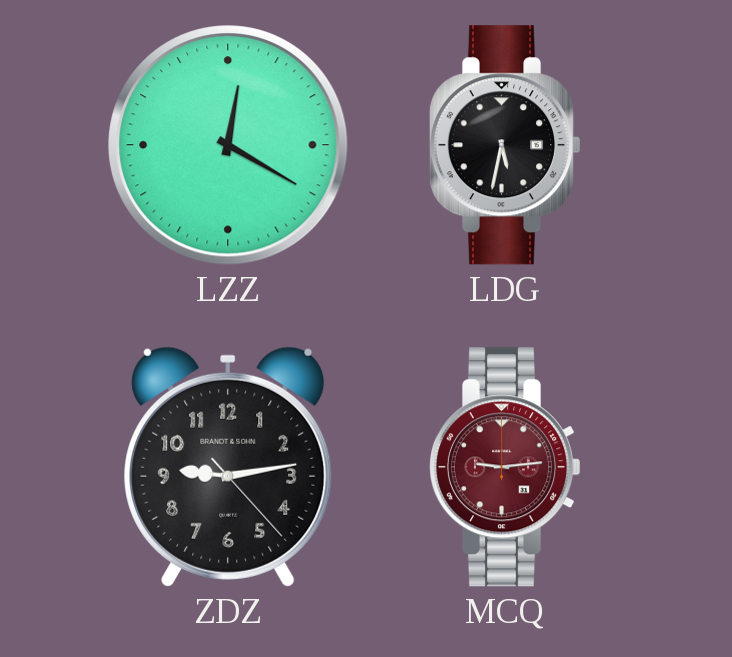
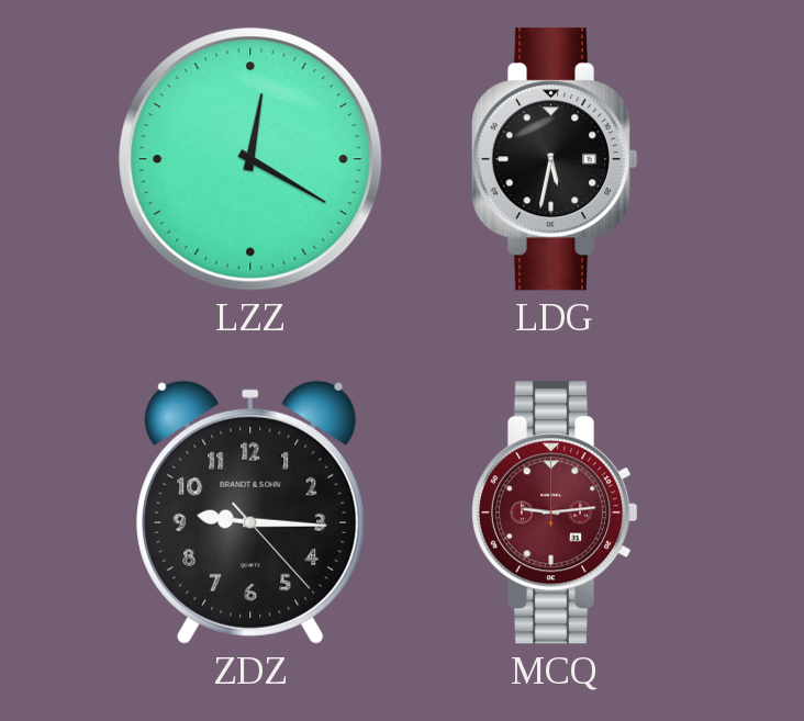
ZDZ: 9:13 -> 9:15 (250, 512)
